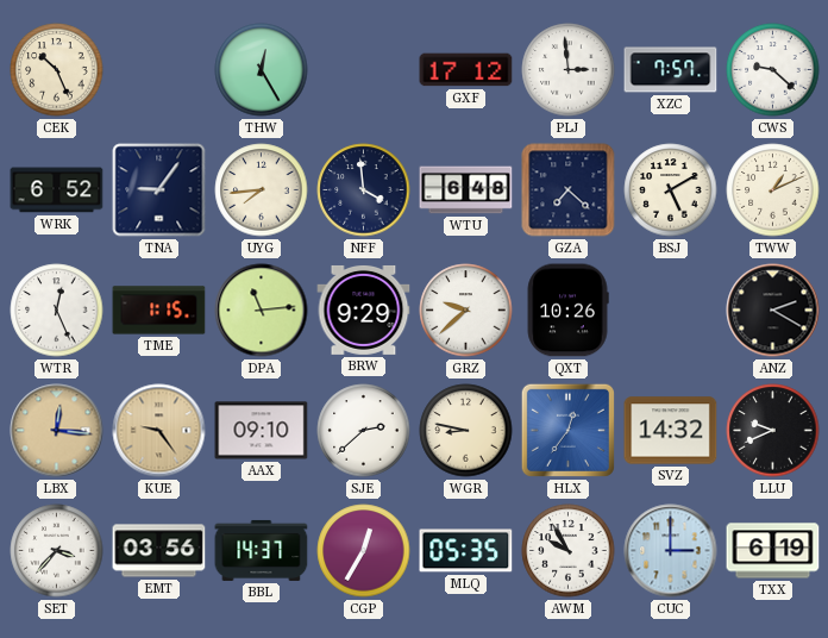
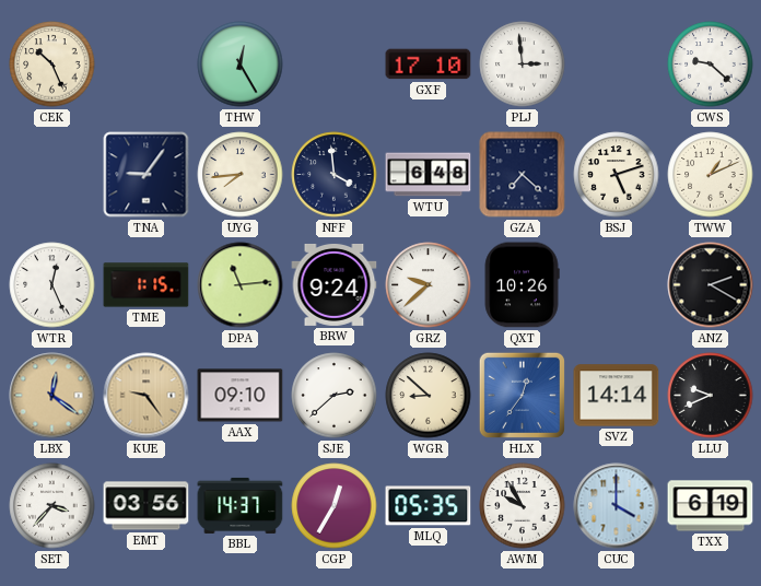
GXF: 17:12 -> 17:10 (429, 65)
XZC: 7:57 -> none (671, 70)
WRK: 6:52 -> none (57, 190)
BSJ: 5:10 -> 5:12 (617, 175)
BRW: 9:29 -> 9:24 (335, 284)
LBX: 12:16 -> 12:21 (52, 396)
WGR: 8:47 -> 8:52 (429, 396)
SVZ: 14:32 -> 14:14 (617, 396)
CUC: 3:00 -> 4:00 (617, 506)
